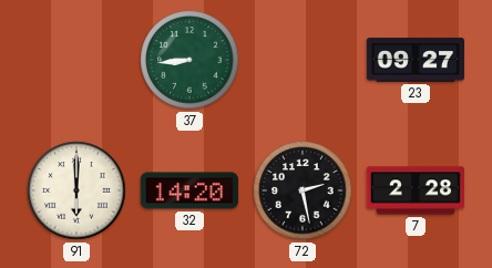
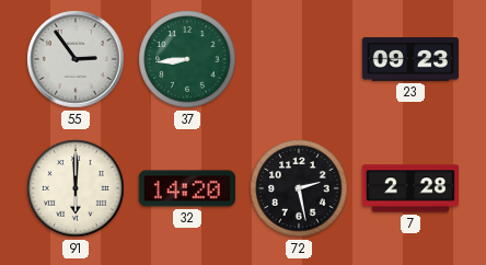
55: none -> 2:54 (76, 59)
23: 09:27 -> 09:23 (409, 59)
